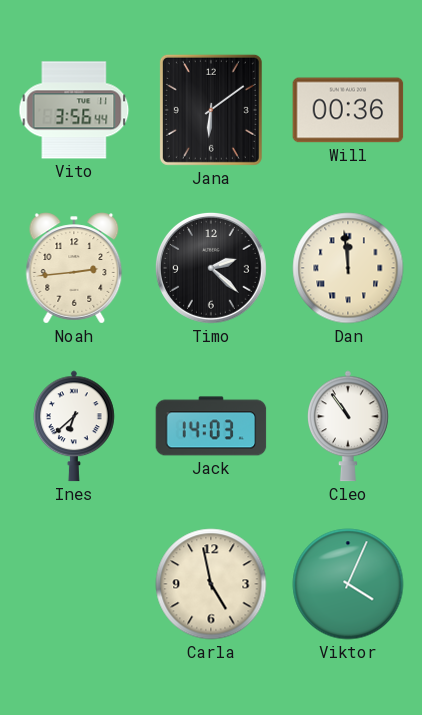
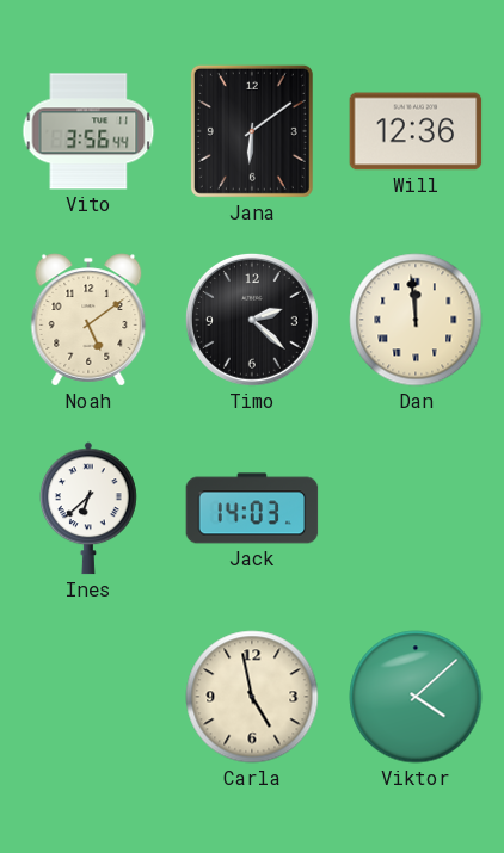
Will: 00:36 -> 12:36 (416, 131)
Noah: 2:44 -> 5:09 (88, 320)
Cleo: 10:54 -> none (349, 426)
Viktor: 4:04 -> 4:08 (416, 697)
